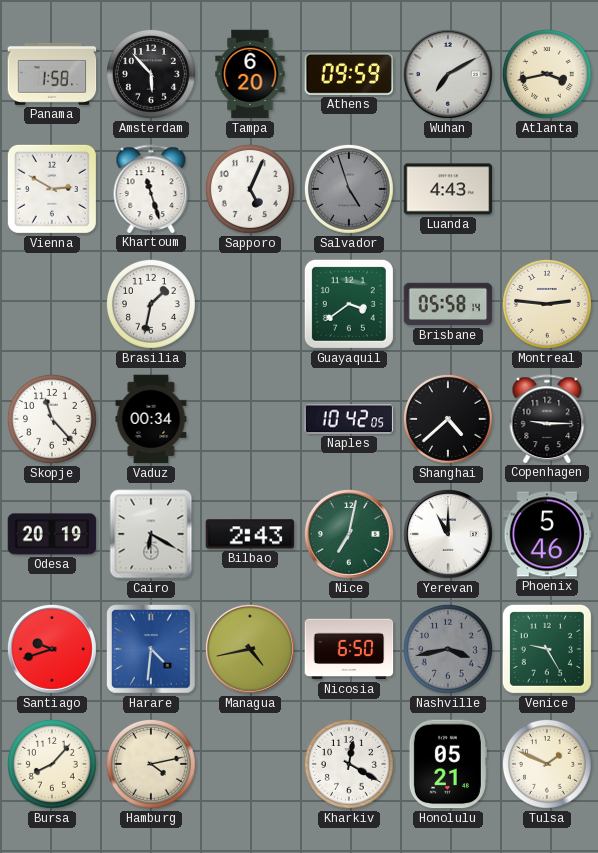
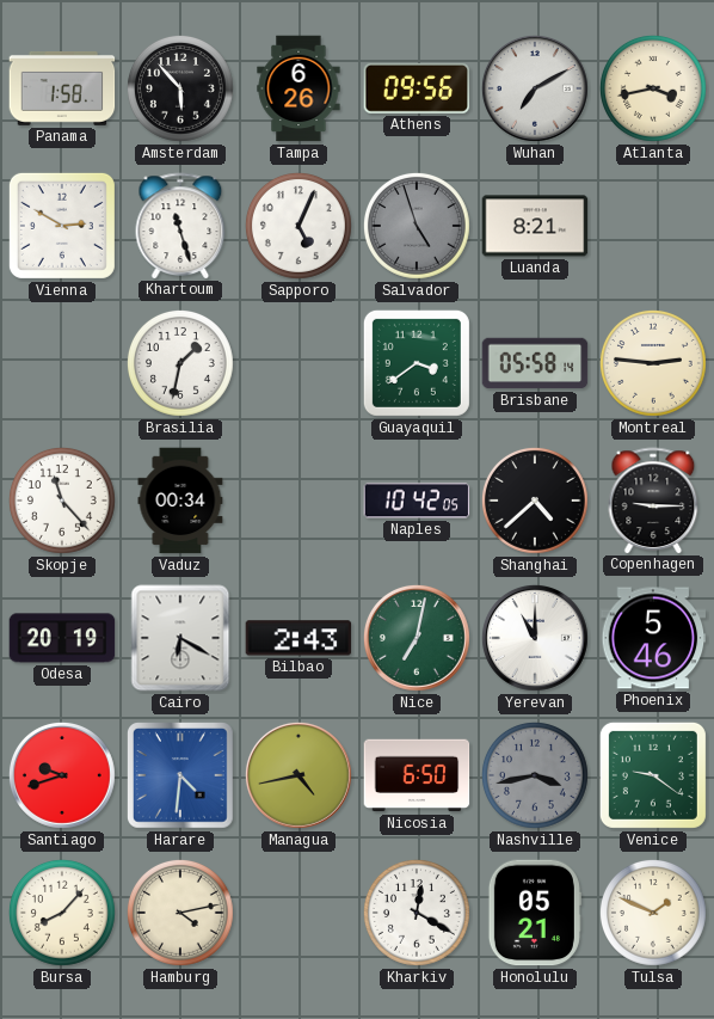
Tampa: 6:20 -> 6:26 (298, 88)
Athens: 09:59 -> 09:56 (417, 88)
Luanda: 4:43 -> 8:21 (535, 226)
Venice: 9:25 -> 9:21 (653, 775)
